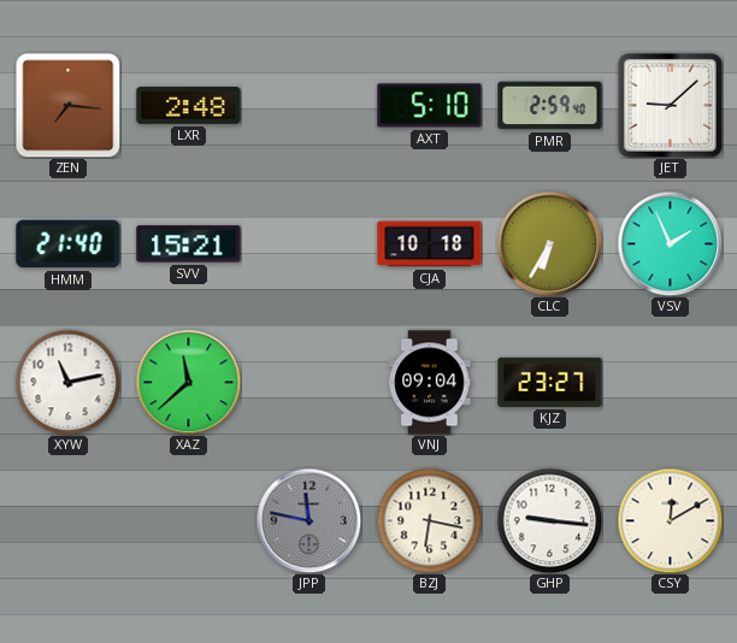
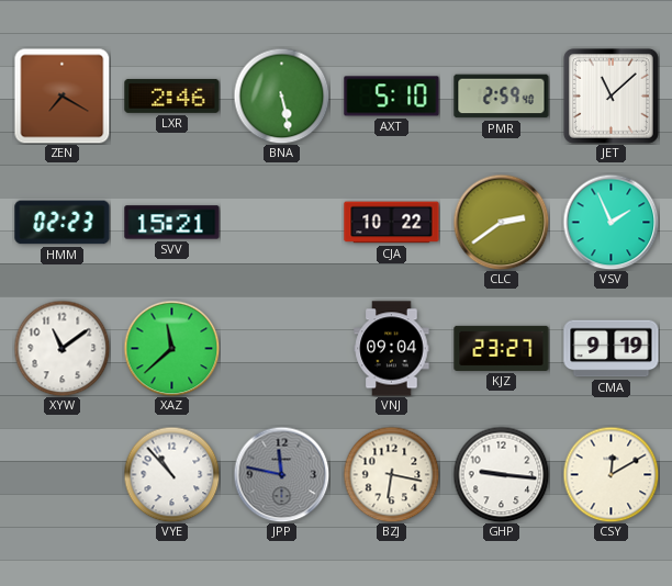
ZEN: 7:16 -> 7:20 (61, 95)
LXR: 2:48 -> 2:46 (172, 95)
BNA: none -> 5:28 (281, 95)
JET: 9:08 -> 11:08 (611, 95)
HMM: 21:40 -> 02:23 (63, 223)
CJA: 10:18 -> 10:22 (392, 223)
CLC: 6:35 -> 2:39 (501, 222)
XYW: 11:13 -> 11:09 (61, 348)
CMA: none -> 9:19 (612, 349)
VYE: none -> 10:53 (171, 474)
